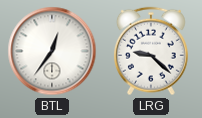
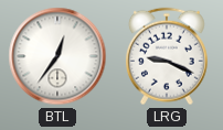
LRG: 9:22 -> 9:19 (167, 56)
